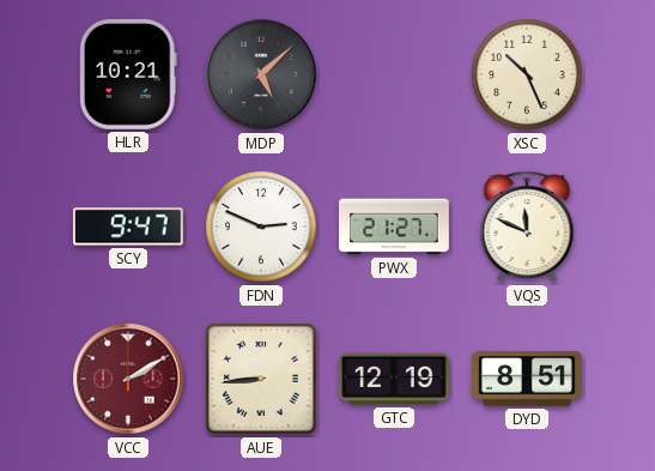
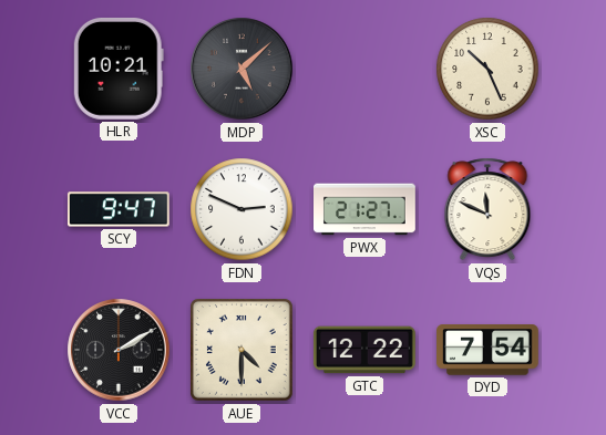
VCC dial: burgundy -> black (119, 350)
AUE: 8:44 -> 4:30 (243, 351)
GTC: 12:19 -> 12:22 (364, 350)
DYD: 8:51 -> 7:54 (489, 350)
